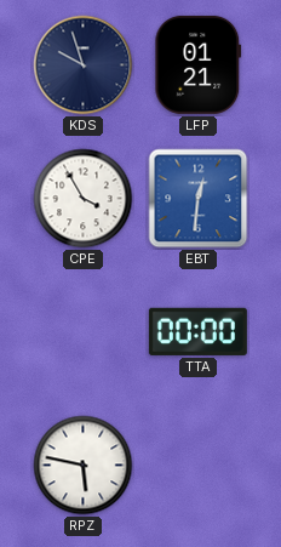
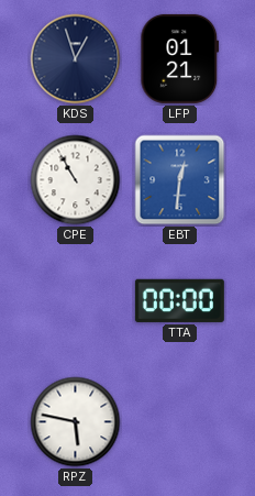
KDS: 9:57 -> 12:57 (76, 59)
CPE: 3:55 -> 10:55 (76, 180)
